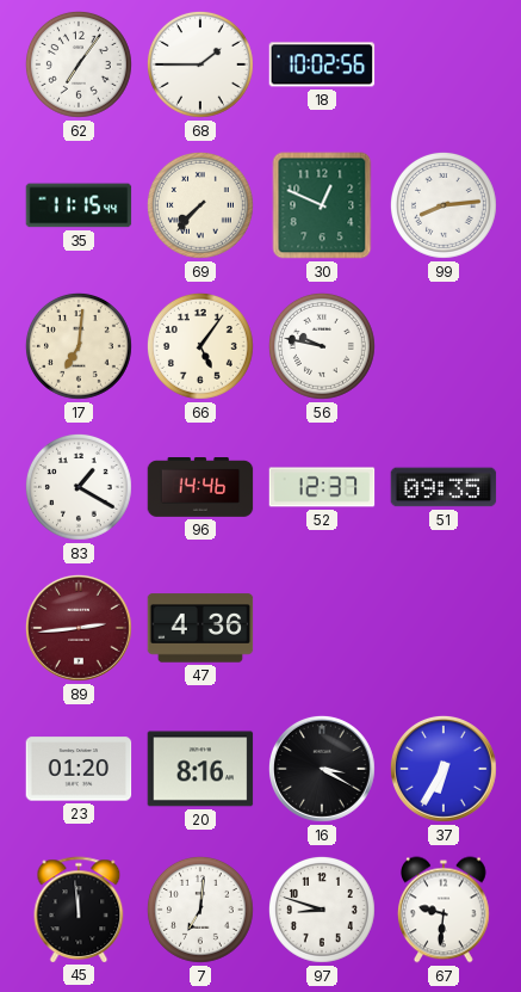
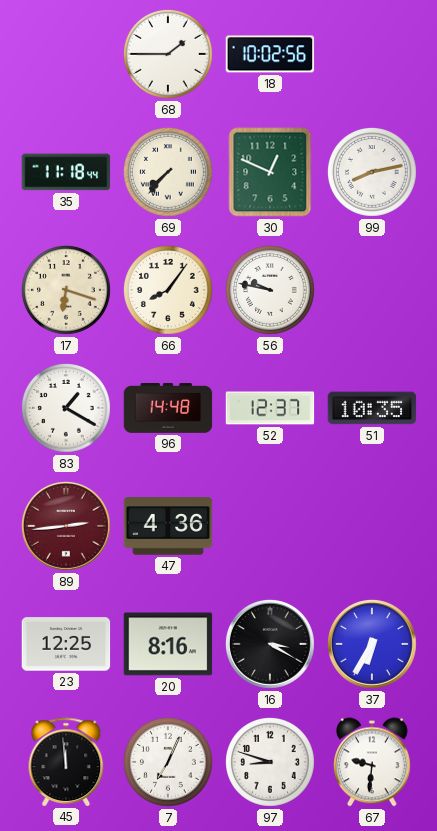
62: 7:06 -> none (79, 64)
35: 11:15 -> 11:18 (66, 172)
99: 8:14 -> 8:13 (372, 172)
17: 7:01 -> 6:18 (66, 290)
66: 5:06 -> 8:06 (168, 290)
96: 14:46 -> 14:48 (168, 409)
51: 09:35 -> 10:35 (372, 408)
23: 01:20 -> 12:25 (66, 644)
7: 7:01 -> 7:04 (168, 762)
